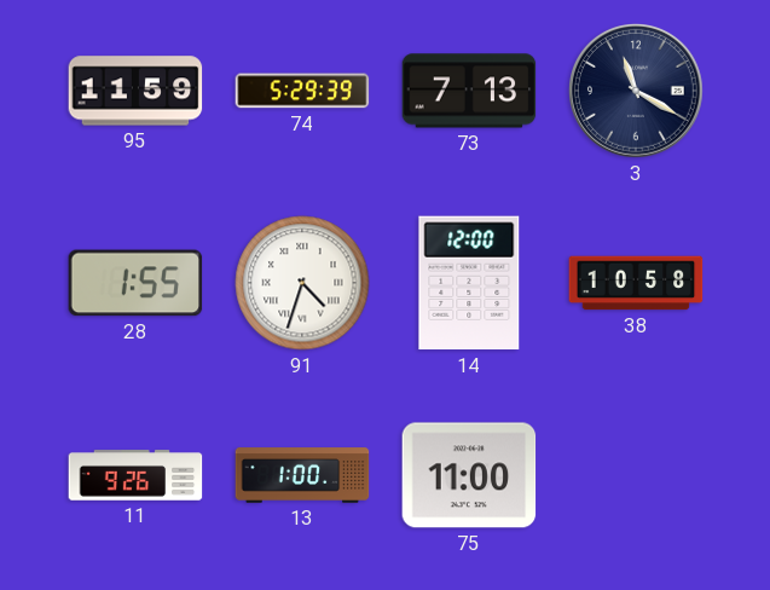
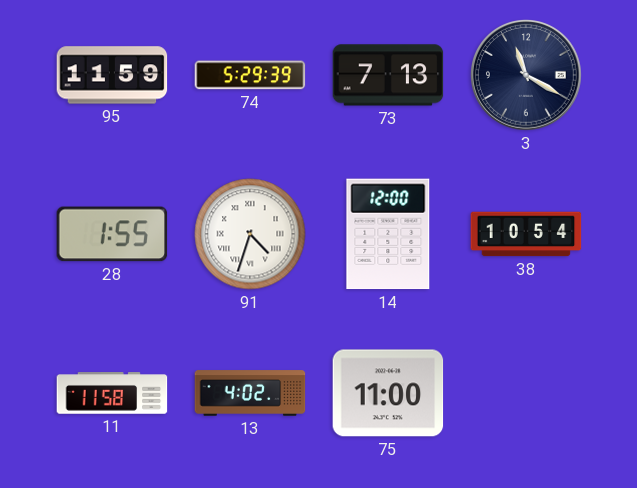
38: 10:58 -> 10:54 (526, 234)
11: 9:26 -> 11:58 (112, 393)
13: 1:00 -> 4:02 (250, 393)
